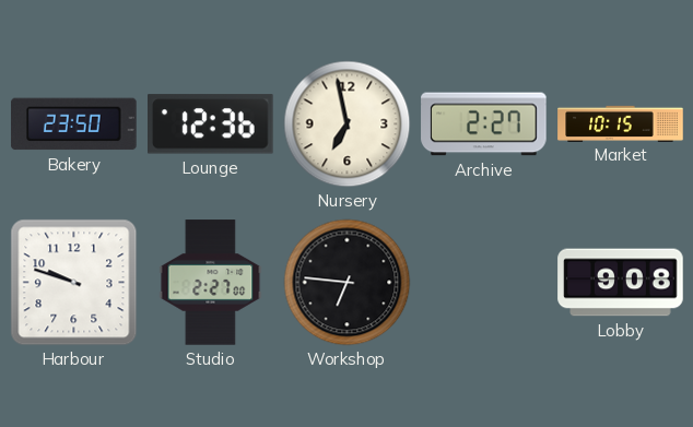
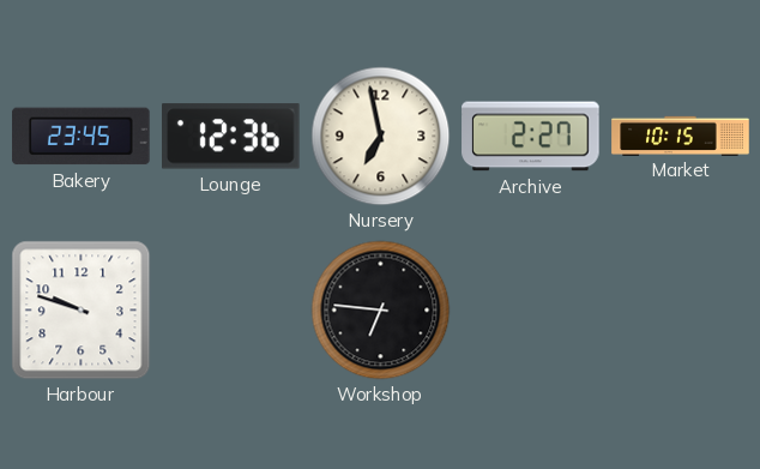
Bakery: 23:50 -> 23:45 (82, 137)
Studio: 2:27 -> none (211, 283)
Lobby: 9:08 -> none (621, 283)
